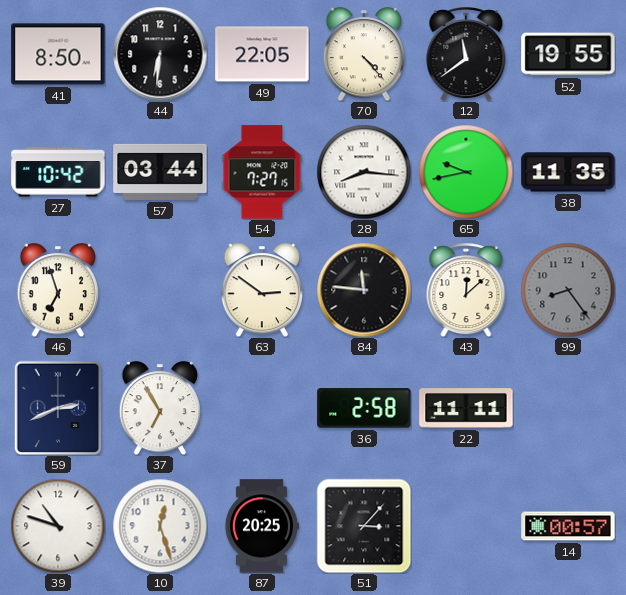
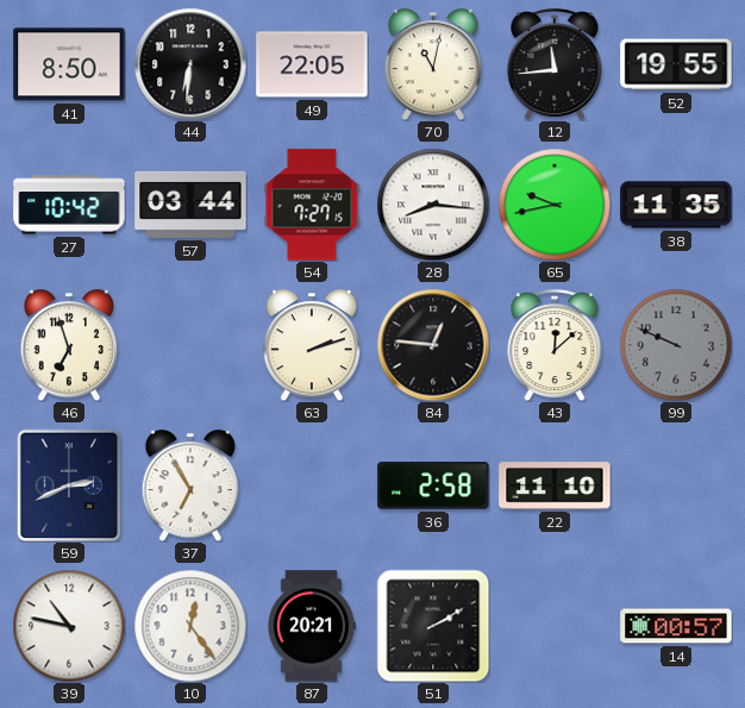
70: 4:23 -> 11:02 (433, 64)
12: 11:39 -> 11:44 (555, 64)
63: 2:51 -> 2:12 (312, 345)
84: 11:46 -> 12:46 (433, 345)
99: 8:24 -> 9:49 (676, 345)
22: 11:11 -> 11:10 (555, 485)
39: 10:48 -> 10:47 (69, 626)
10: 12:27 -> 12:24 (190, 626)
87: 20:25 -> 20:21 (311, 626)
51: 3:07 -> 2:10 (433, 626)
